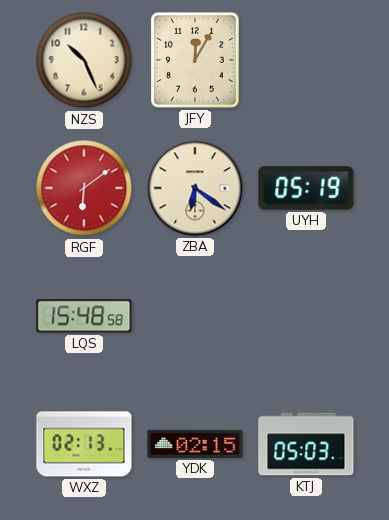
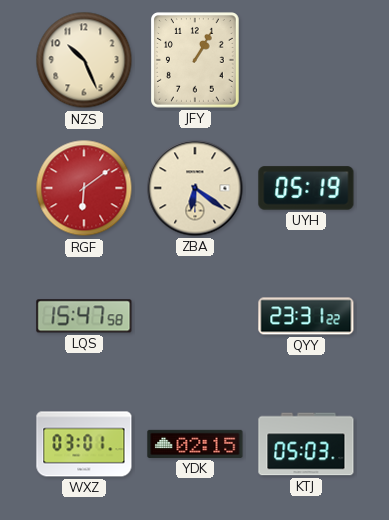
JFY: 12:05 -> 1:05 (196, 61)
LQS: 15:48 -> 15:47 (84, 316)
QYY: none -> 23:31 (306, 316)
WXZ: 02:13 -> 03:01 (84, 444)
